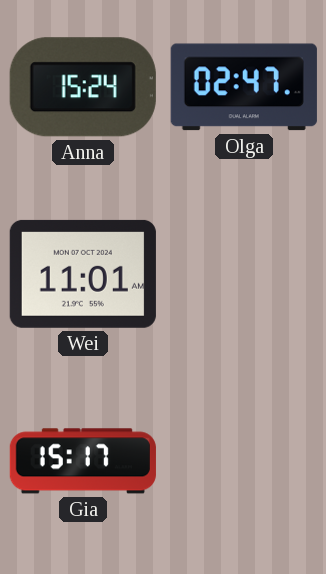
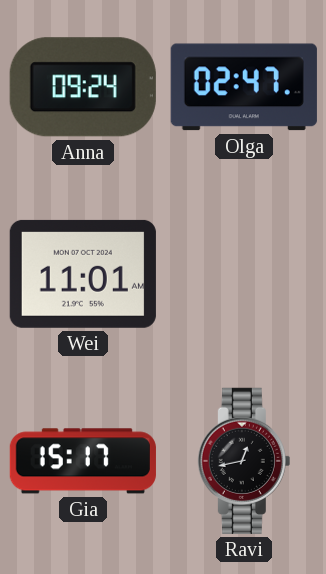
Anna: 15:24 -> 09:24 (83, 87)
Ravi: none -> 12:43 (244, 461)
